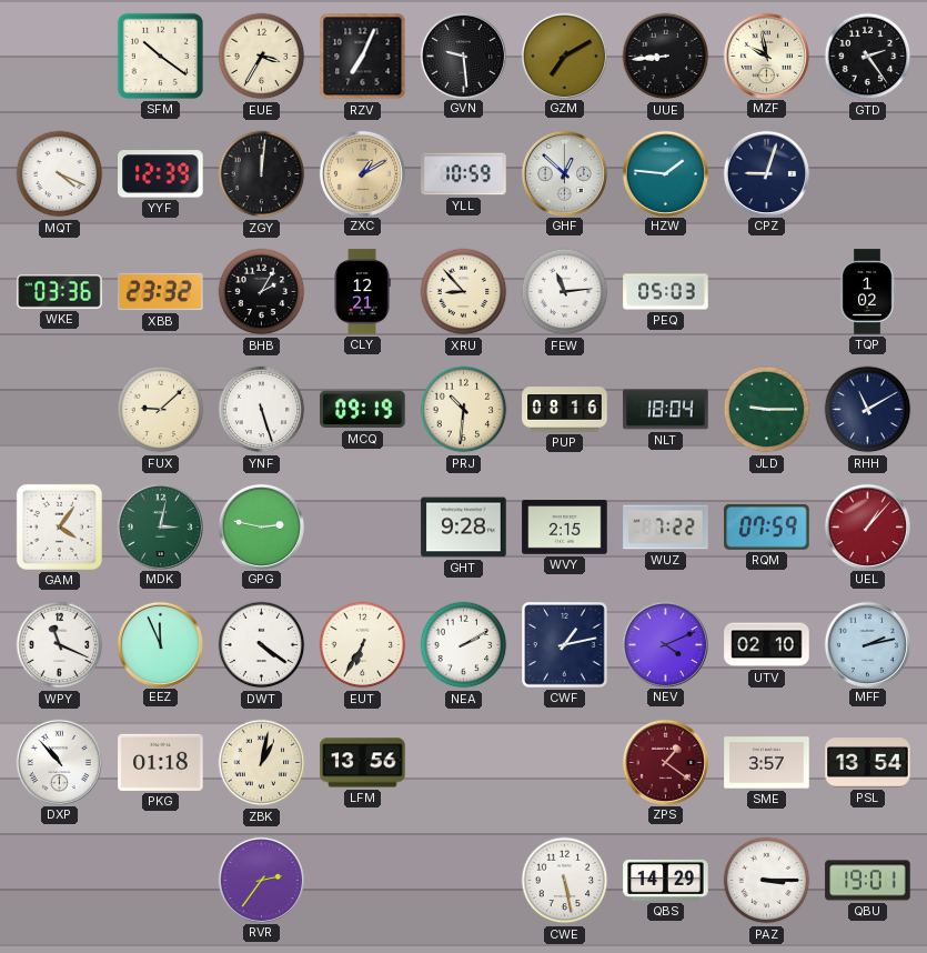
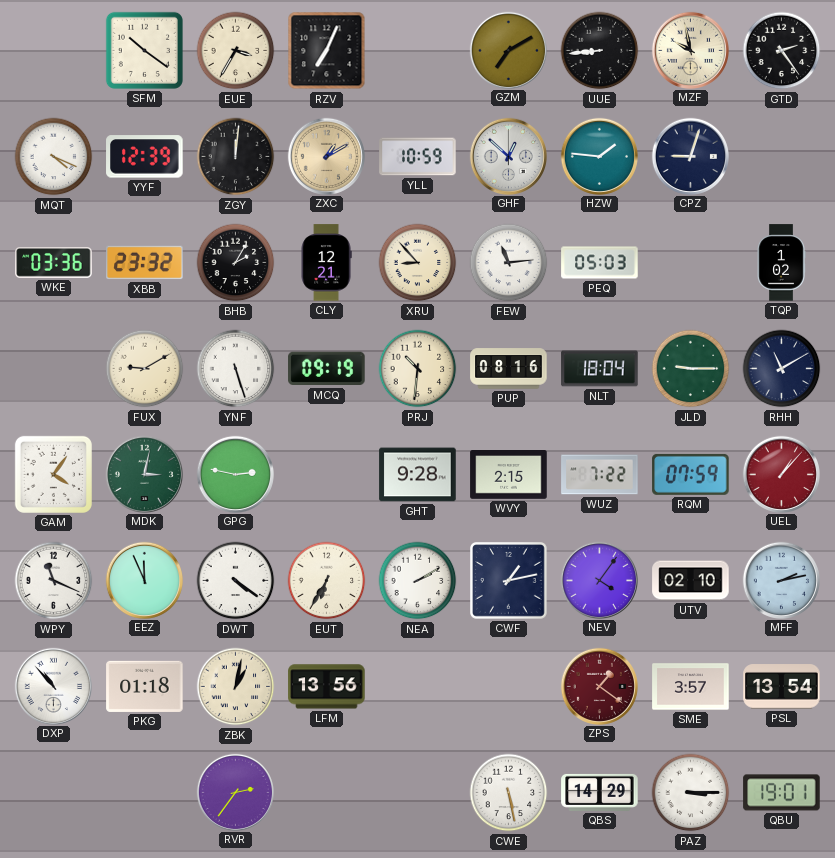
GVN: 9:29 -> none (463, 56)
FUX: 9:08 -> 9:10 (145, 369)
NEV: 4:11 -> 4:06 (599, 580)
